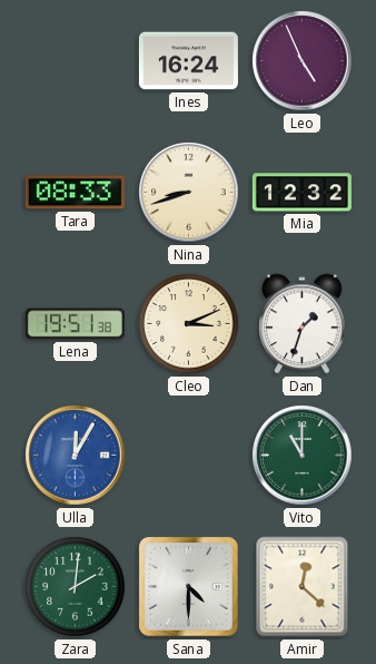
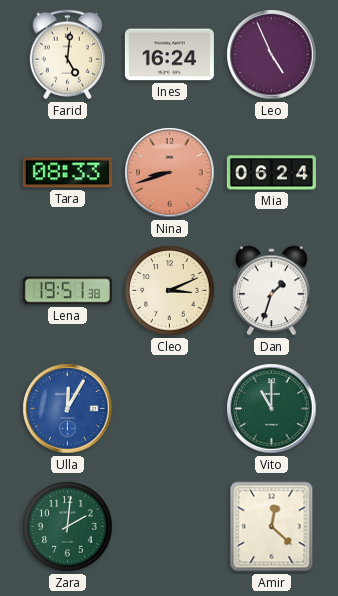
Farid: none -> 5:01 (67, 55)
Nina dial: cream -> salmon (170, 173)
Mia: 12:32 -> 06:24 (271, 173)
Sana: 4:30 -> none (189, 587)
